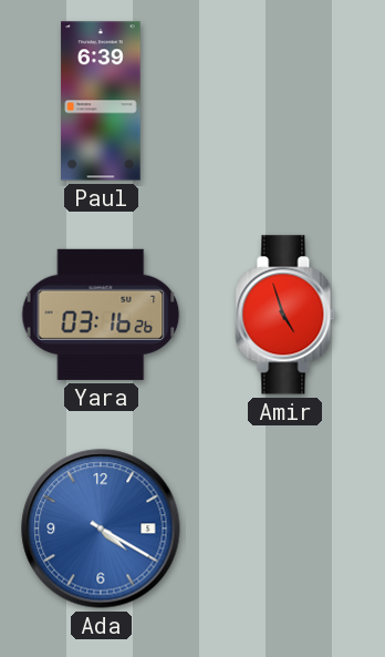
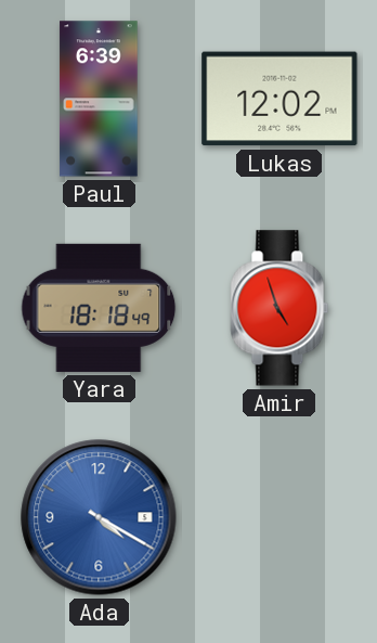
Lukas: none -> 12:02 (279, 99)
Yara: 03:16 -> 18:18 (99, 308)
